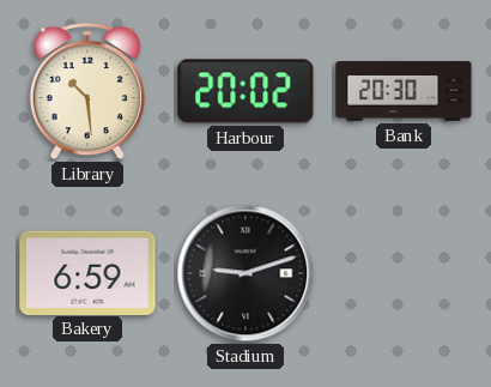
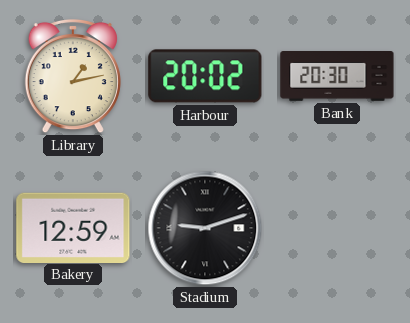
Library: 10:29 -> 1:13 (73, 76)
Bakery: 6:59 -> 12:59 (73, 227)
